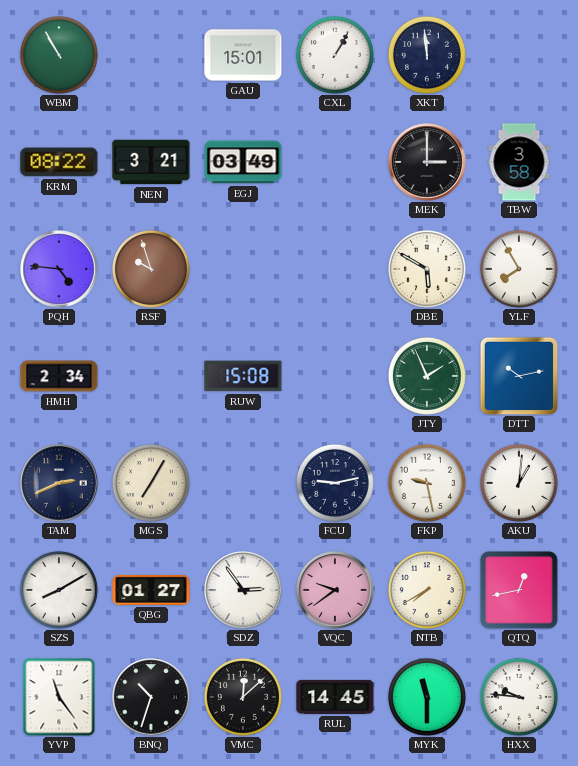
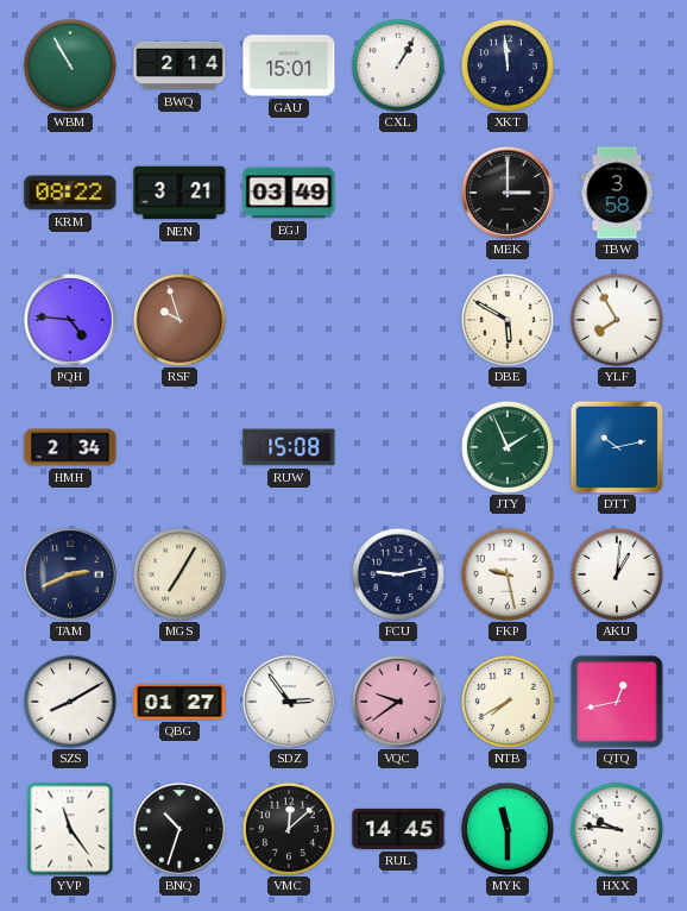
BWQ: none -> 2:14 (179, 65)
